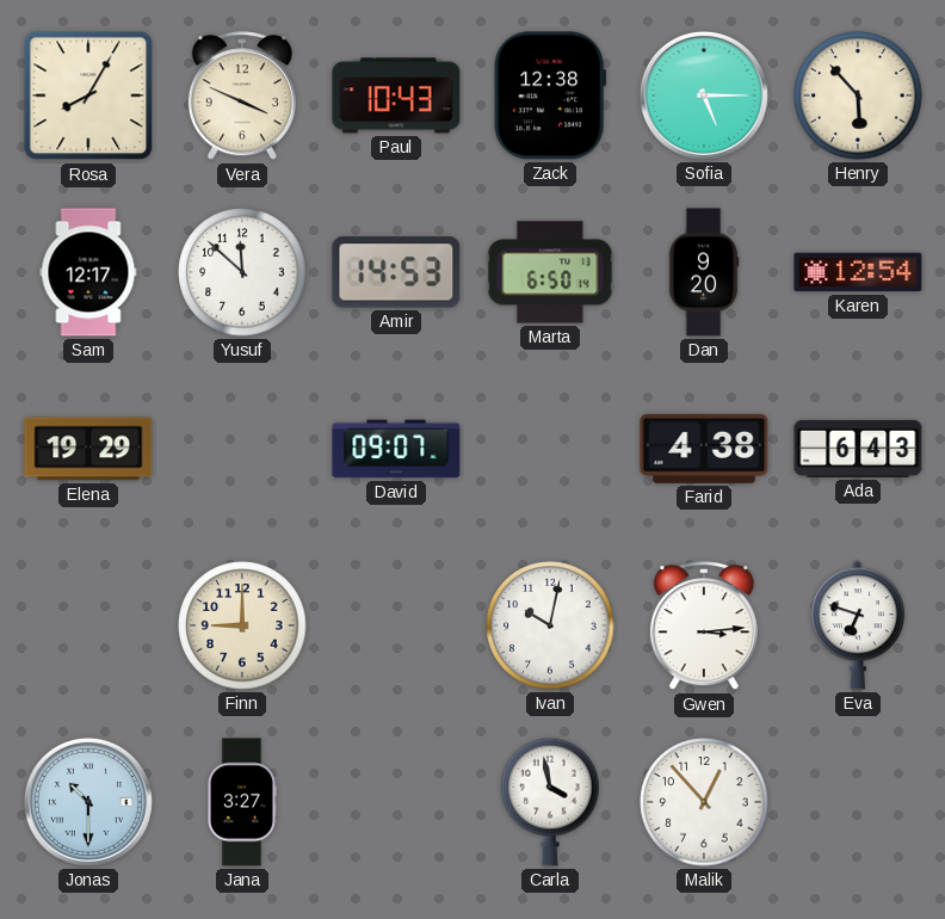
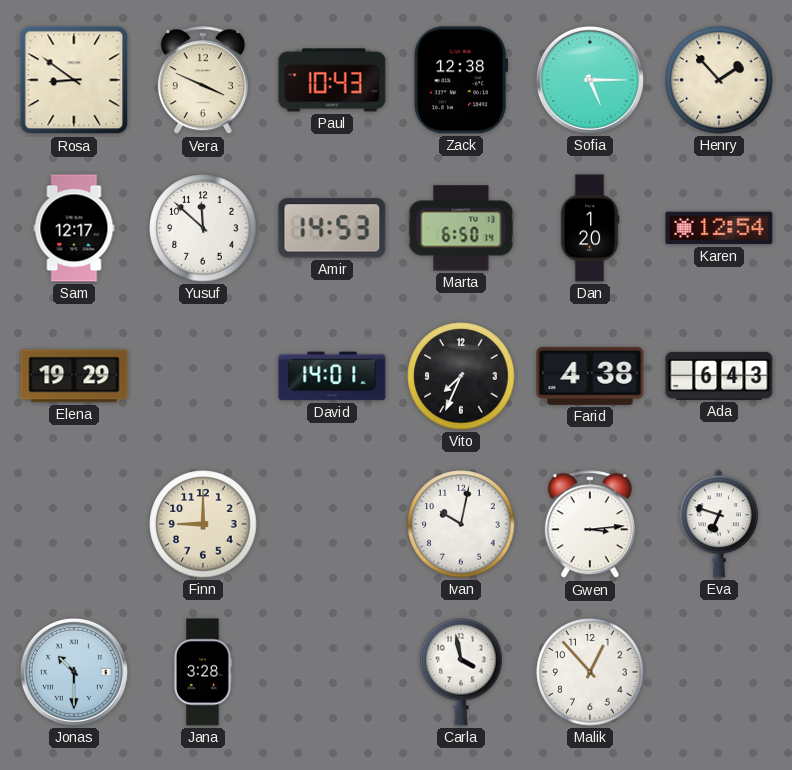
Rosa: 8:05 -> 8:51 (74, 80)
Henry: 5:53 -> 1:53 (719, 80)
Dan: 9:20 -> 1:20 (590, 228)
David: 09:07 -> 14:01 (332, 376)
Vito: none -> 7:34 (461, 376)
Jana: 3:27 -> 3:28 (203, 672)
